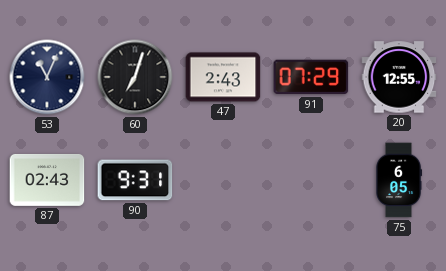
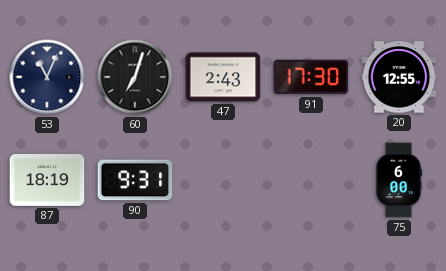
91: 07:29 -> 17:30 (311, 77)
87: 02:43 -> 18:19 (47, 180)
75: 6:05 -> 6:00 (400, 180)
